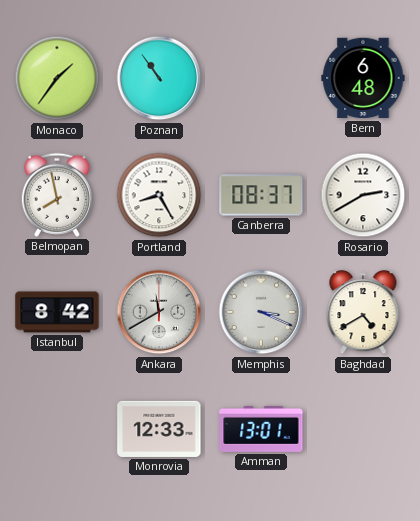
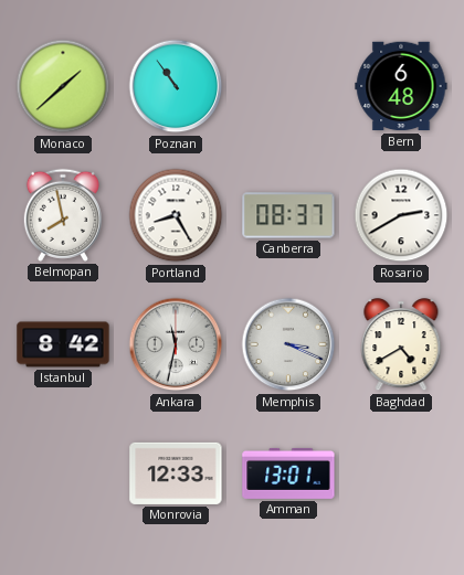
Monaco: 1:36 -> 1:38 (63, 86)
Ankara: 11:40 -> 11:32 (176, 344)
